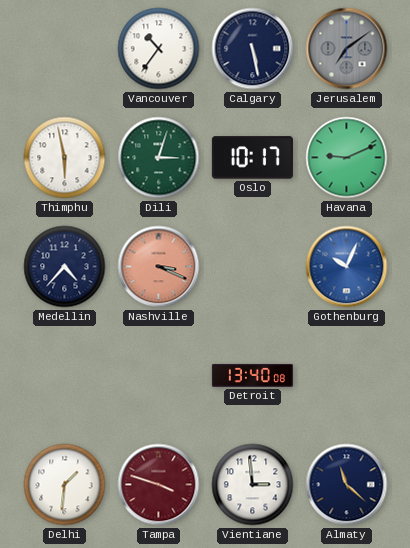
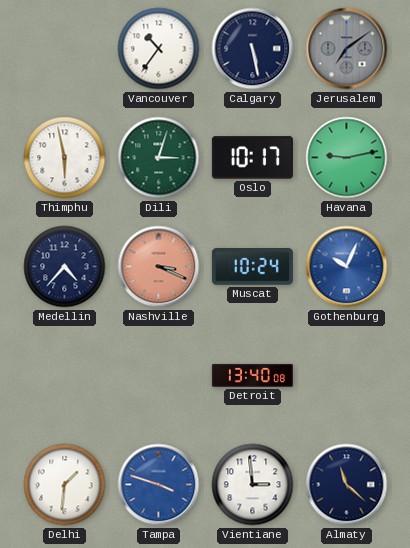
Havana: 9:11 -> 9:13 (347, 158)
Muscat: none -> 10:24 (252, 267)
Tampa dial: burgundy -> blue (159, 485)
